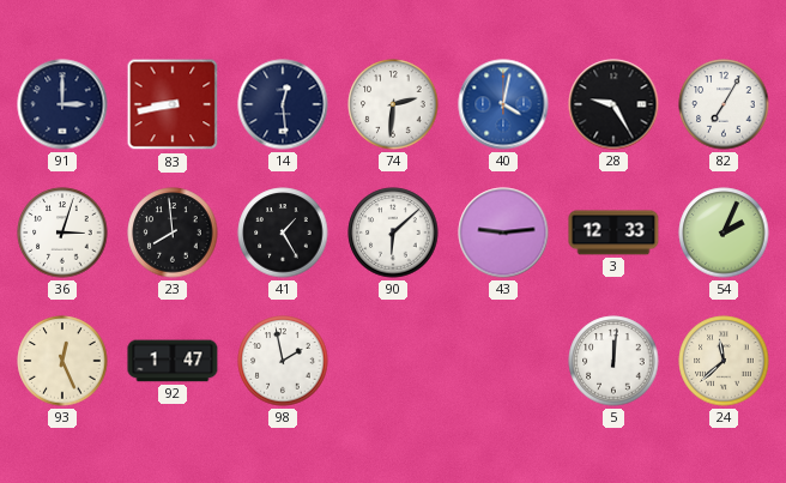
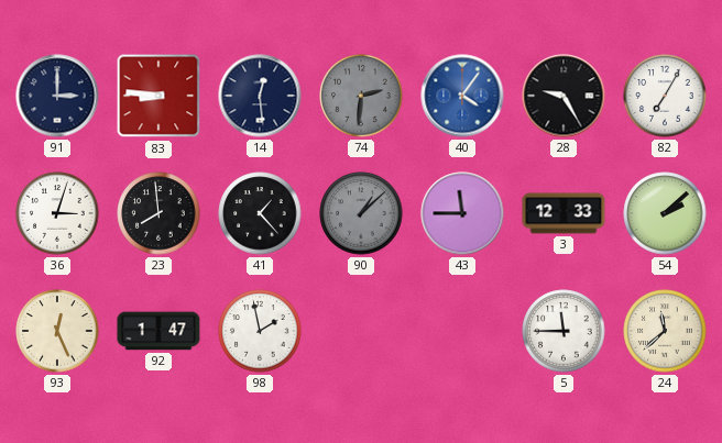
83: 8:43 -> 8:46 (158, 96)
74 dial: white -> grey (361, 96)
40: 4:02 -> 4:06 (462, 96)
41: 1:25 -> 1:23 (260, 213)
90: 6:08 -> 1:08 (361, 213)
90 dial: white -> grey (361, 213)
43: 9:14 -> 11:45 (462, 213)
54: 2:04 -> 2:08 (665, 213)
5: 12:01 -> 11:45 (564, 331)
